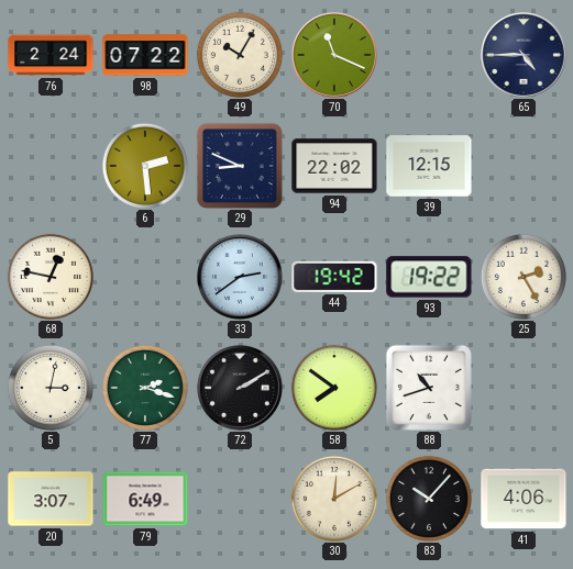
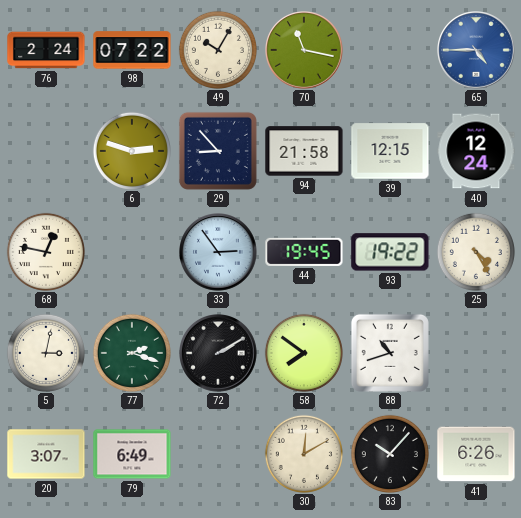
70: 11:19 -> 11:17 (305, 51)
65 dial: navy -> blue (477, 51)
6: 2:29 -> 2:48 (132, 151)
29: 8:49 -> 8:53 (218, 151)
94: 22:02 -> 21:58 (304, 151)
40: none -> 12:24 (476, 151)
33: 2:39 -> 2:54 (219, 253)
44: 19:42 -> 19:45 (304, 252)
25: 2:25 -> 4:25 (476, 252)
41: 4:06 -> 6:26 (476, 454)
